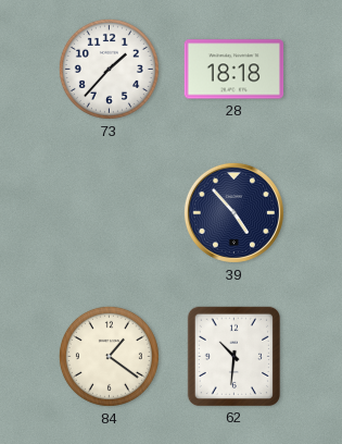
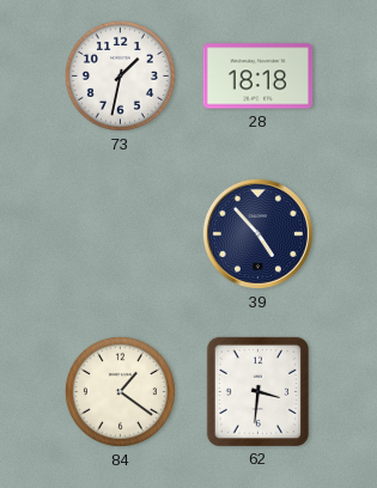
73: 1:37 -> 1:32 (120, 75)
62: 10:31 -> 3:31 (257, 391)
